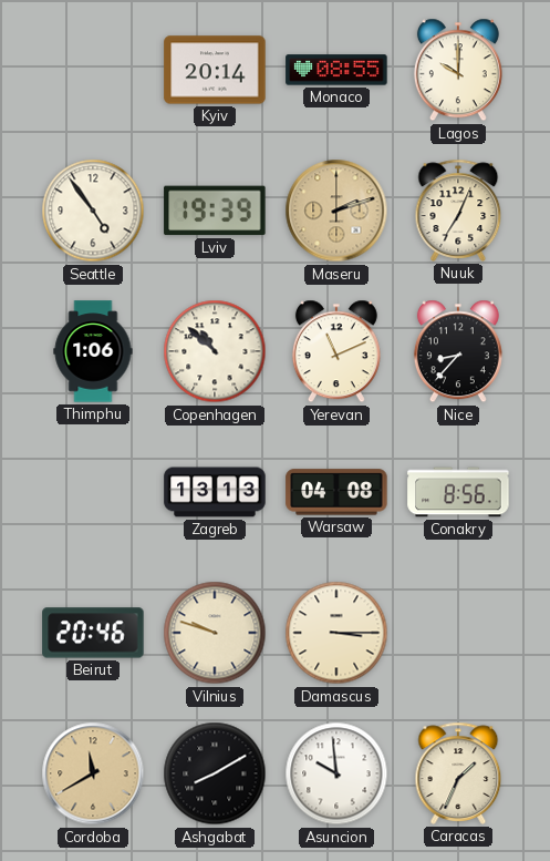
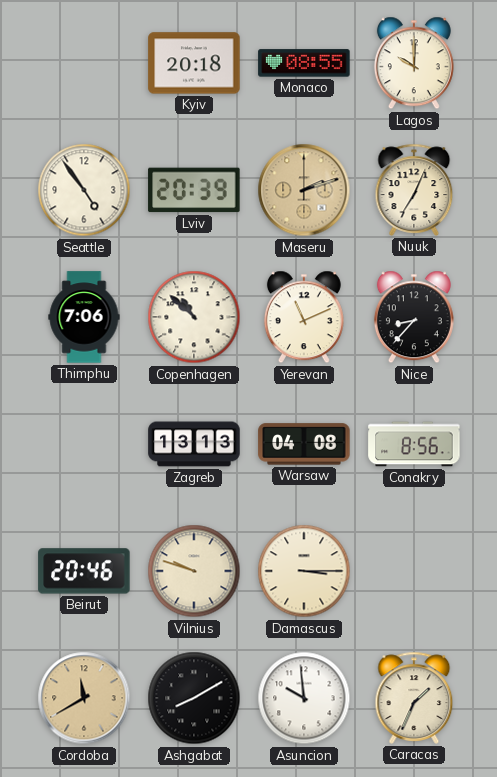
Kyiv: 20:14 -> 20:18 (194, 63)
Lviv: 19:39 -> 20:39 (194, 190)
Thimphu: 1:06 -> 7:06 (84, 317)
